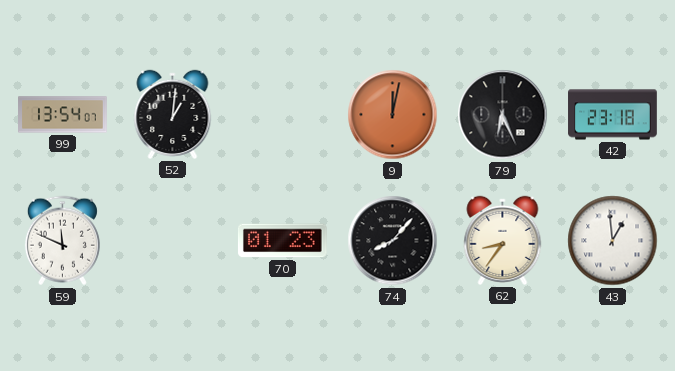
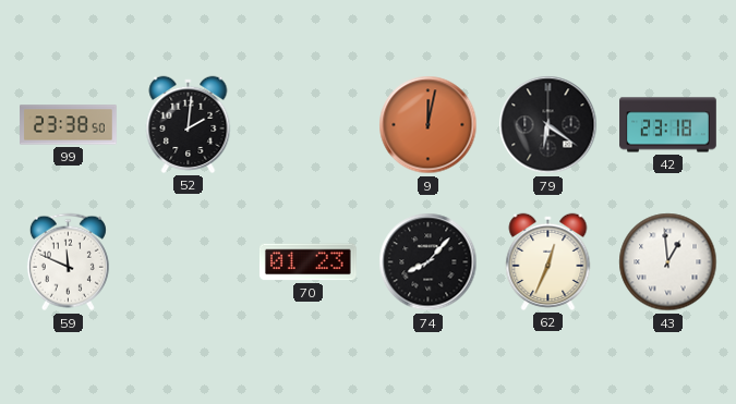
99: 13:54 -> 23:38 (69, 125)
52: 1:01 -> 2:01 (189, 124)
79: 6:26 -> 6:21 (548, 125)
62: 8:36 -> 12:34 (548, 261)
